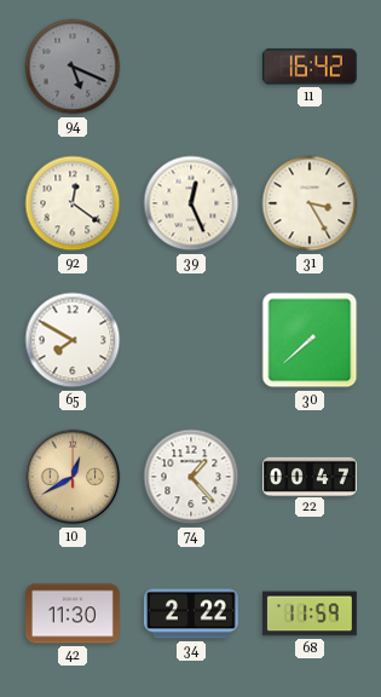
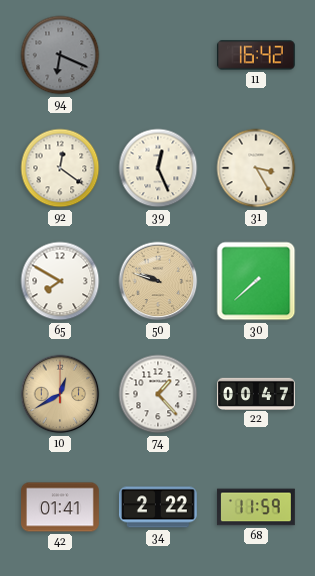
94: 5:19 -> 6:19 (60, 55)
50: none -> 9:48 (158, 281)
42: 11:30 -> 01:41 (61, 507)
